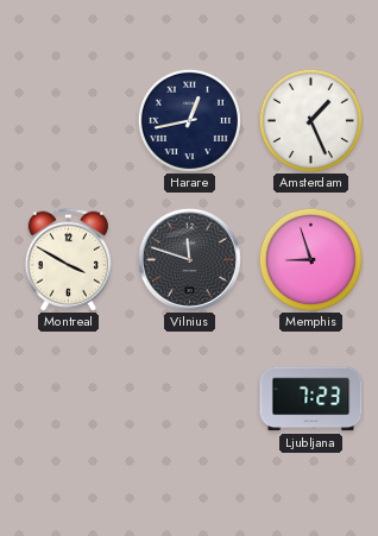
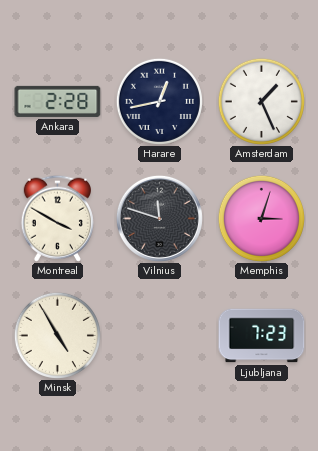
Ankara: none -> 2:28 (58, 101)
Memphis: 8:57 -> 3:03 (261, 218)
Minsk: none -> 4:55 (57, 335)
